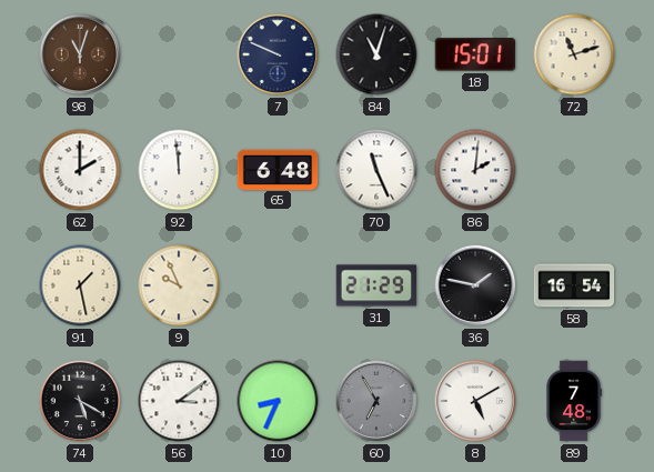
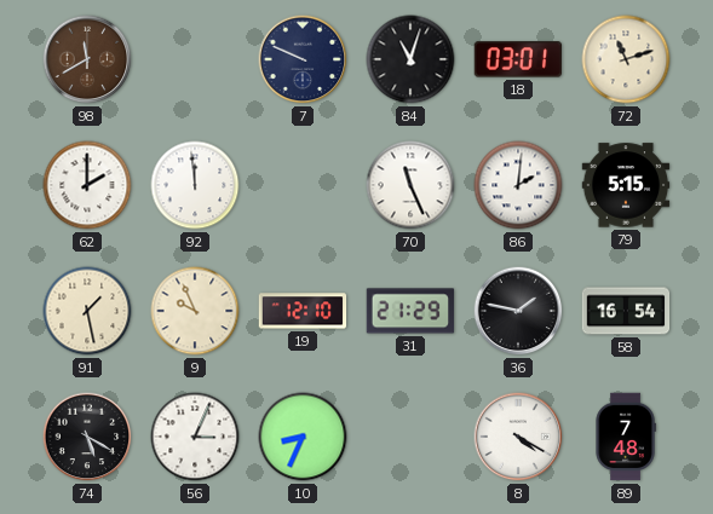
98: 11:03 -> 11:40 (87, 59)
18: 15:01 -> 03:01 (517, 59)
65: 6:48 -> none (278, 169)
79: none -> 5:15 (626, 185)
19: none -> 12:10 (303, 311)
56: 3:09 -> 3:04 (195, 437)
60: 6:55 -> none (376, 401)
8: 5:10 -> 4:20 (518, 437)
